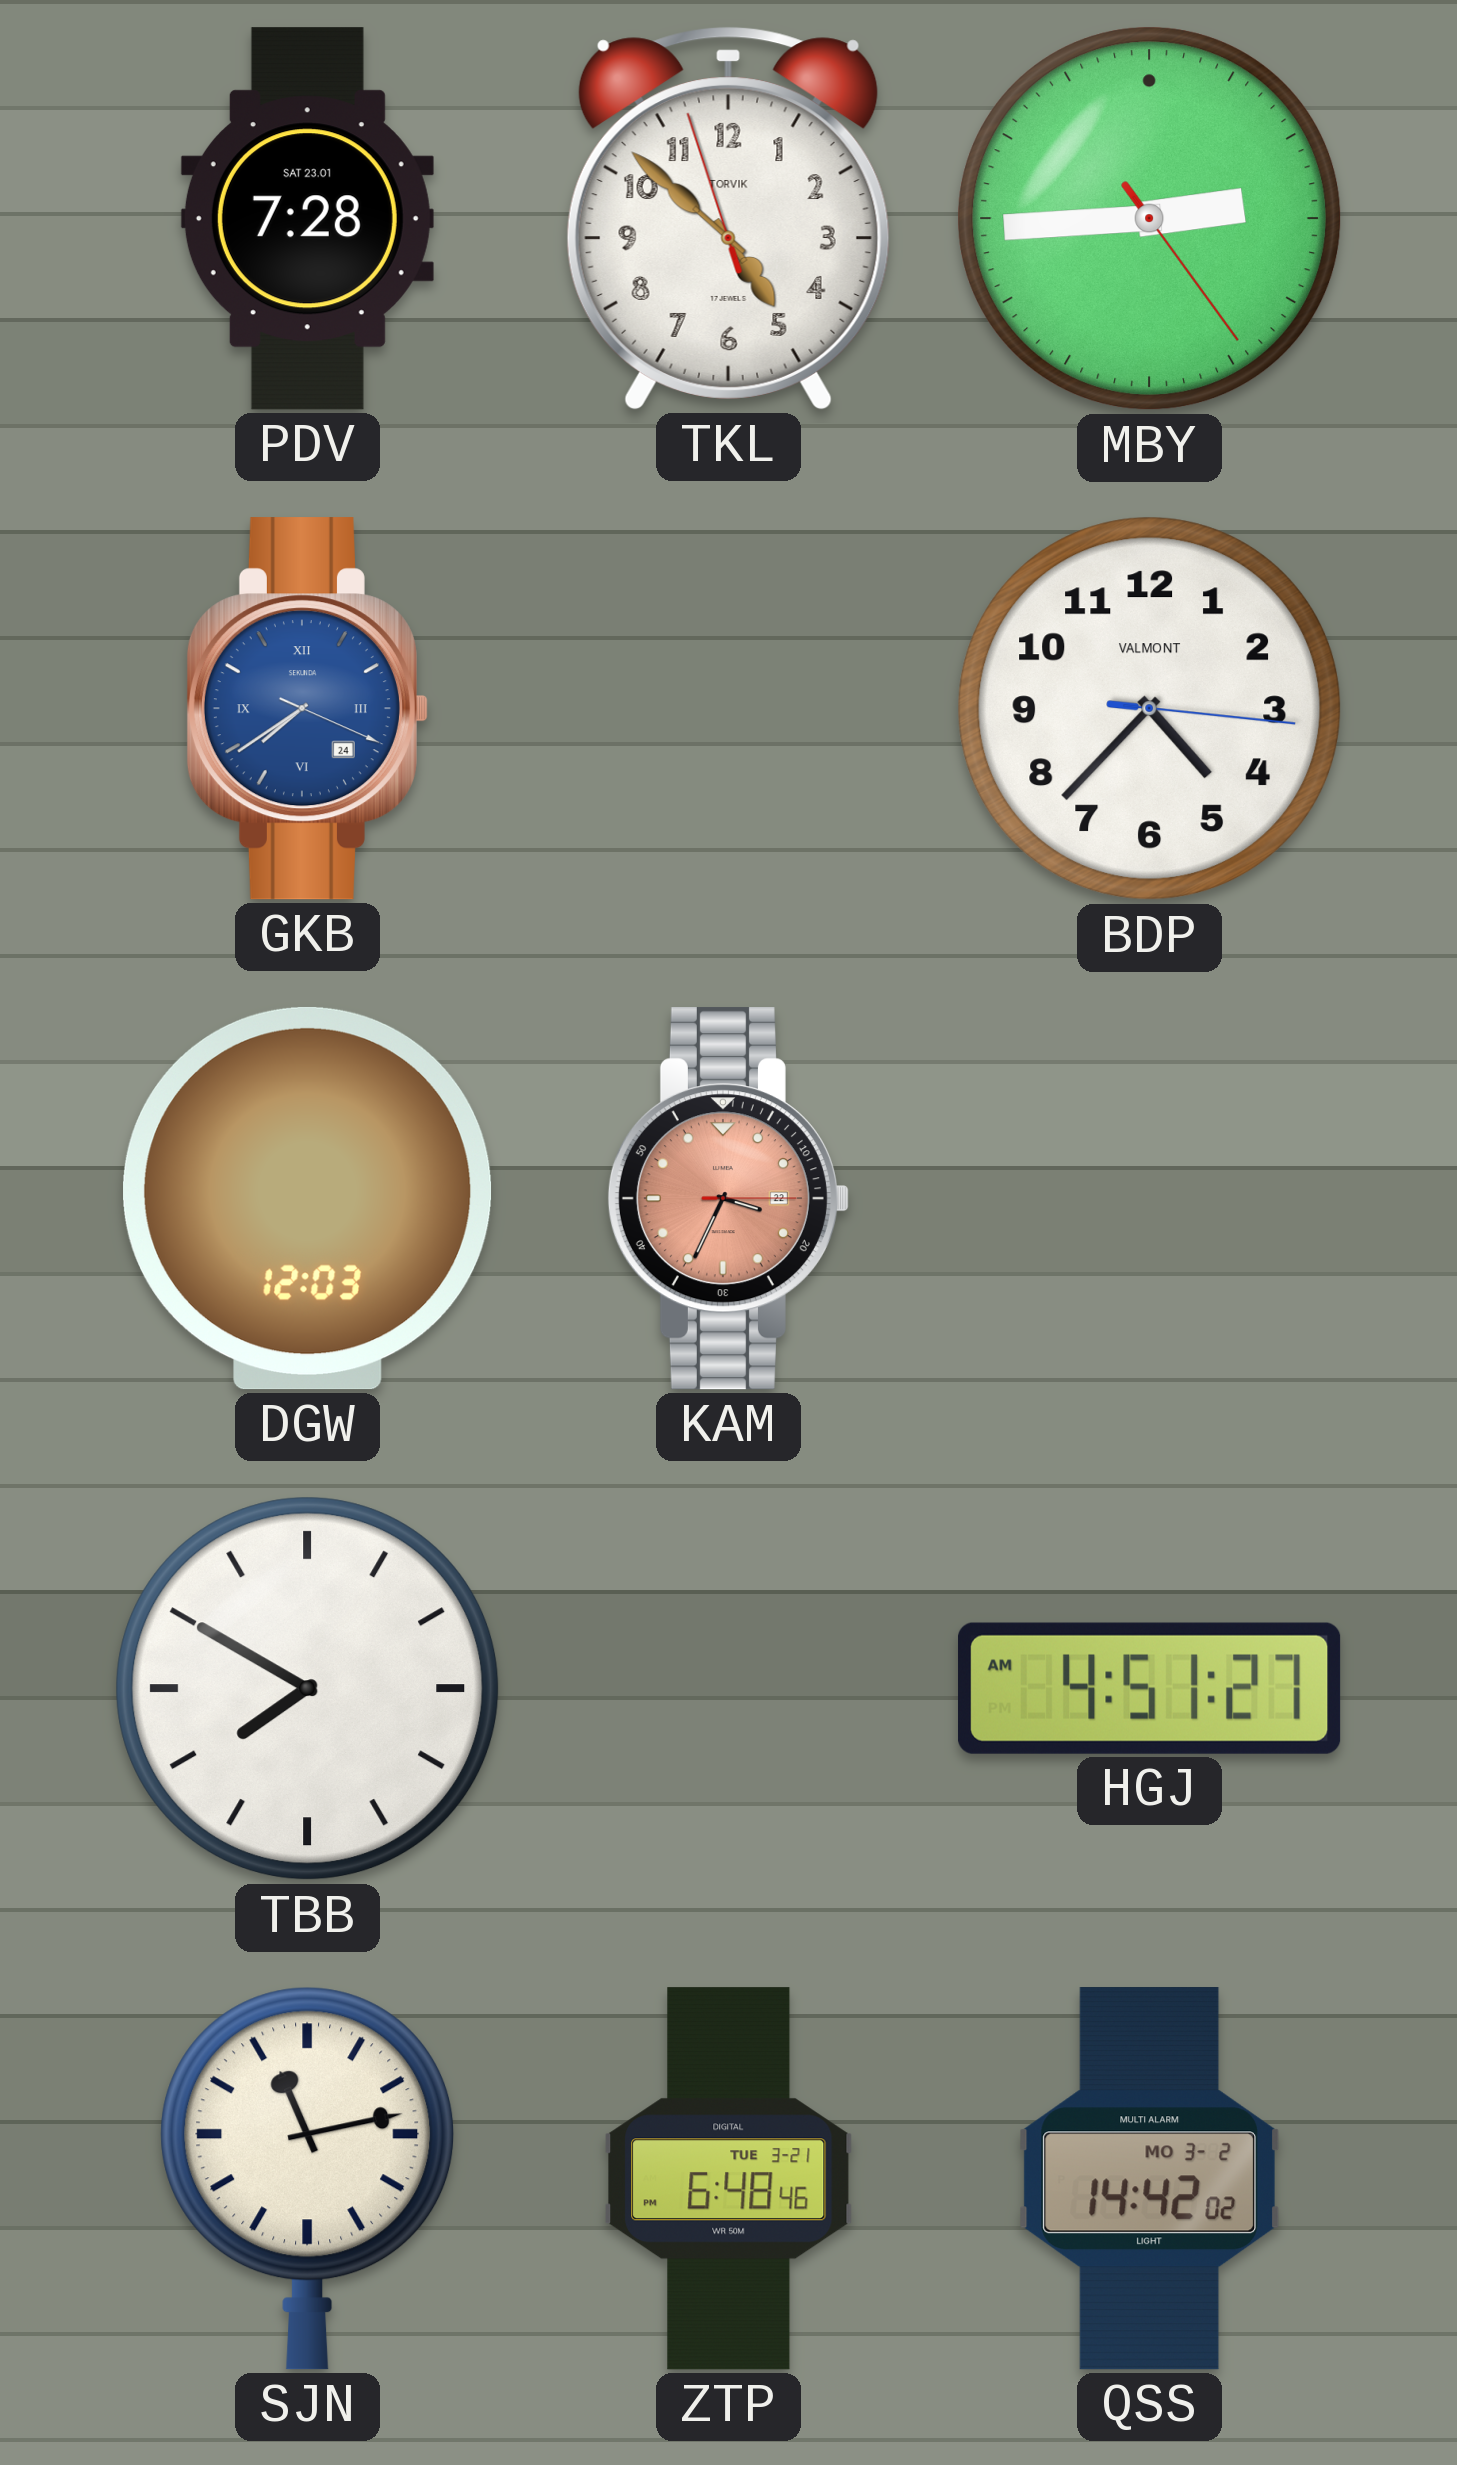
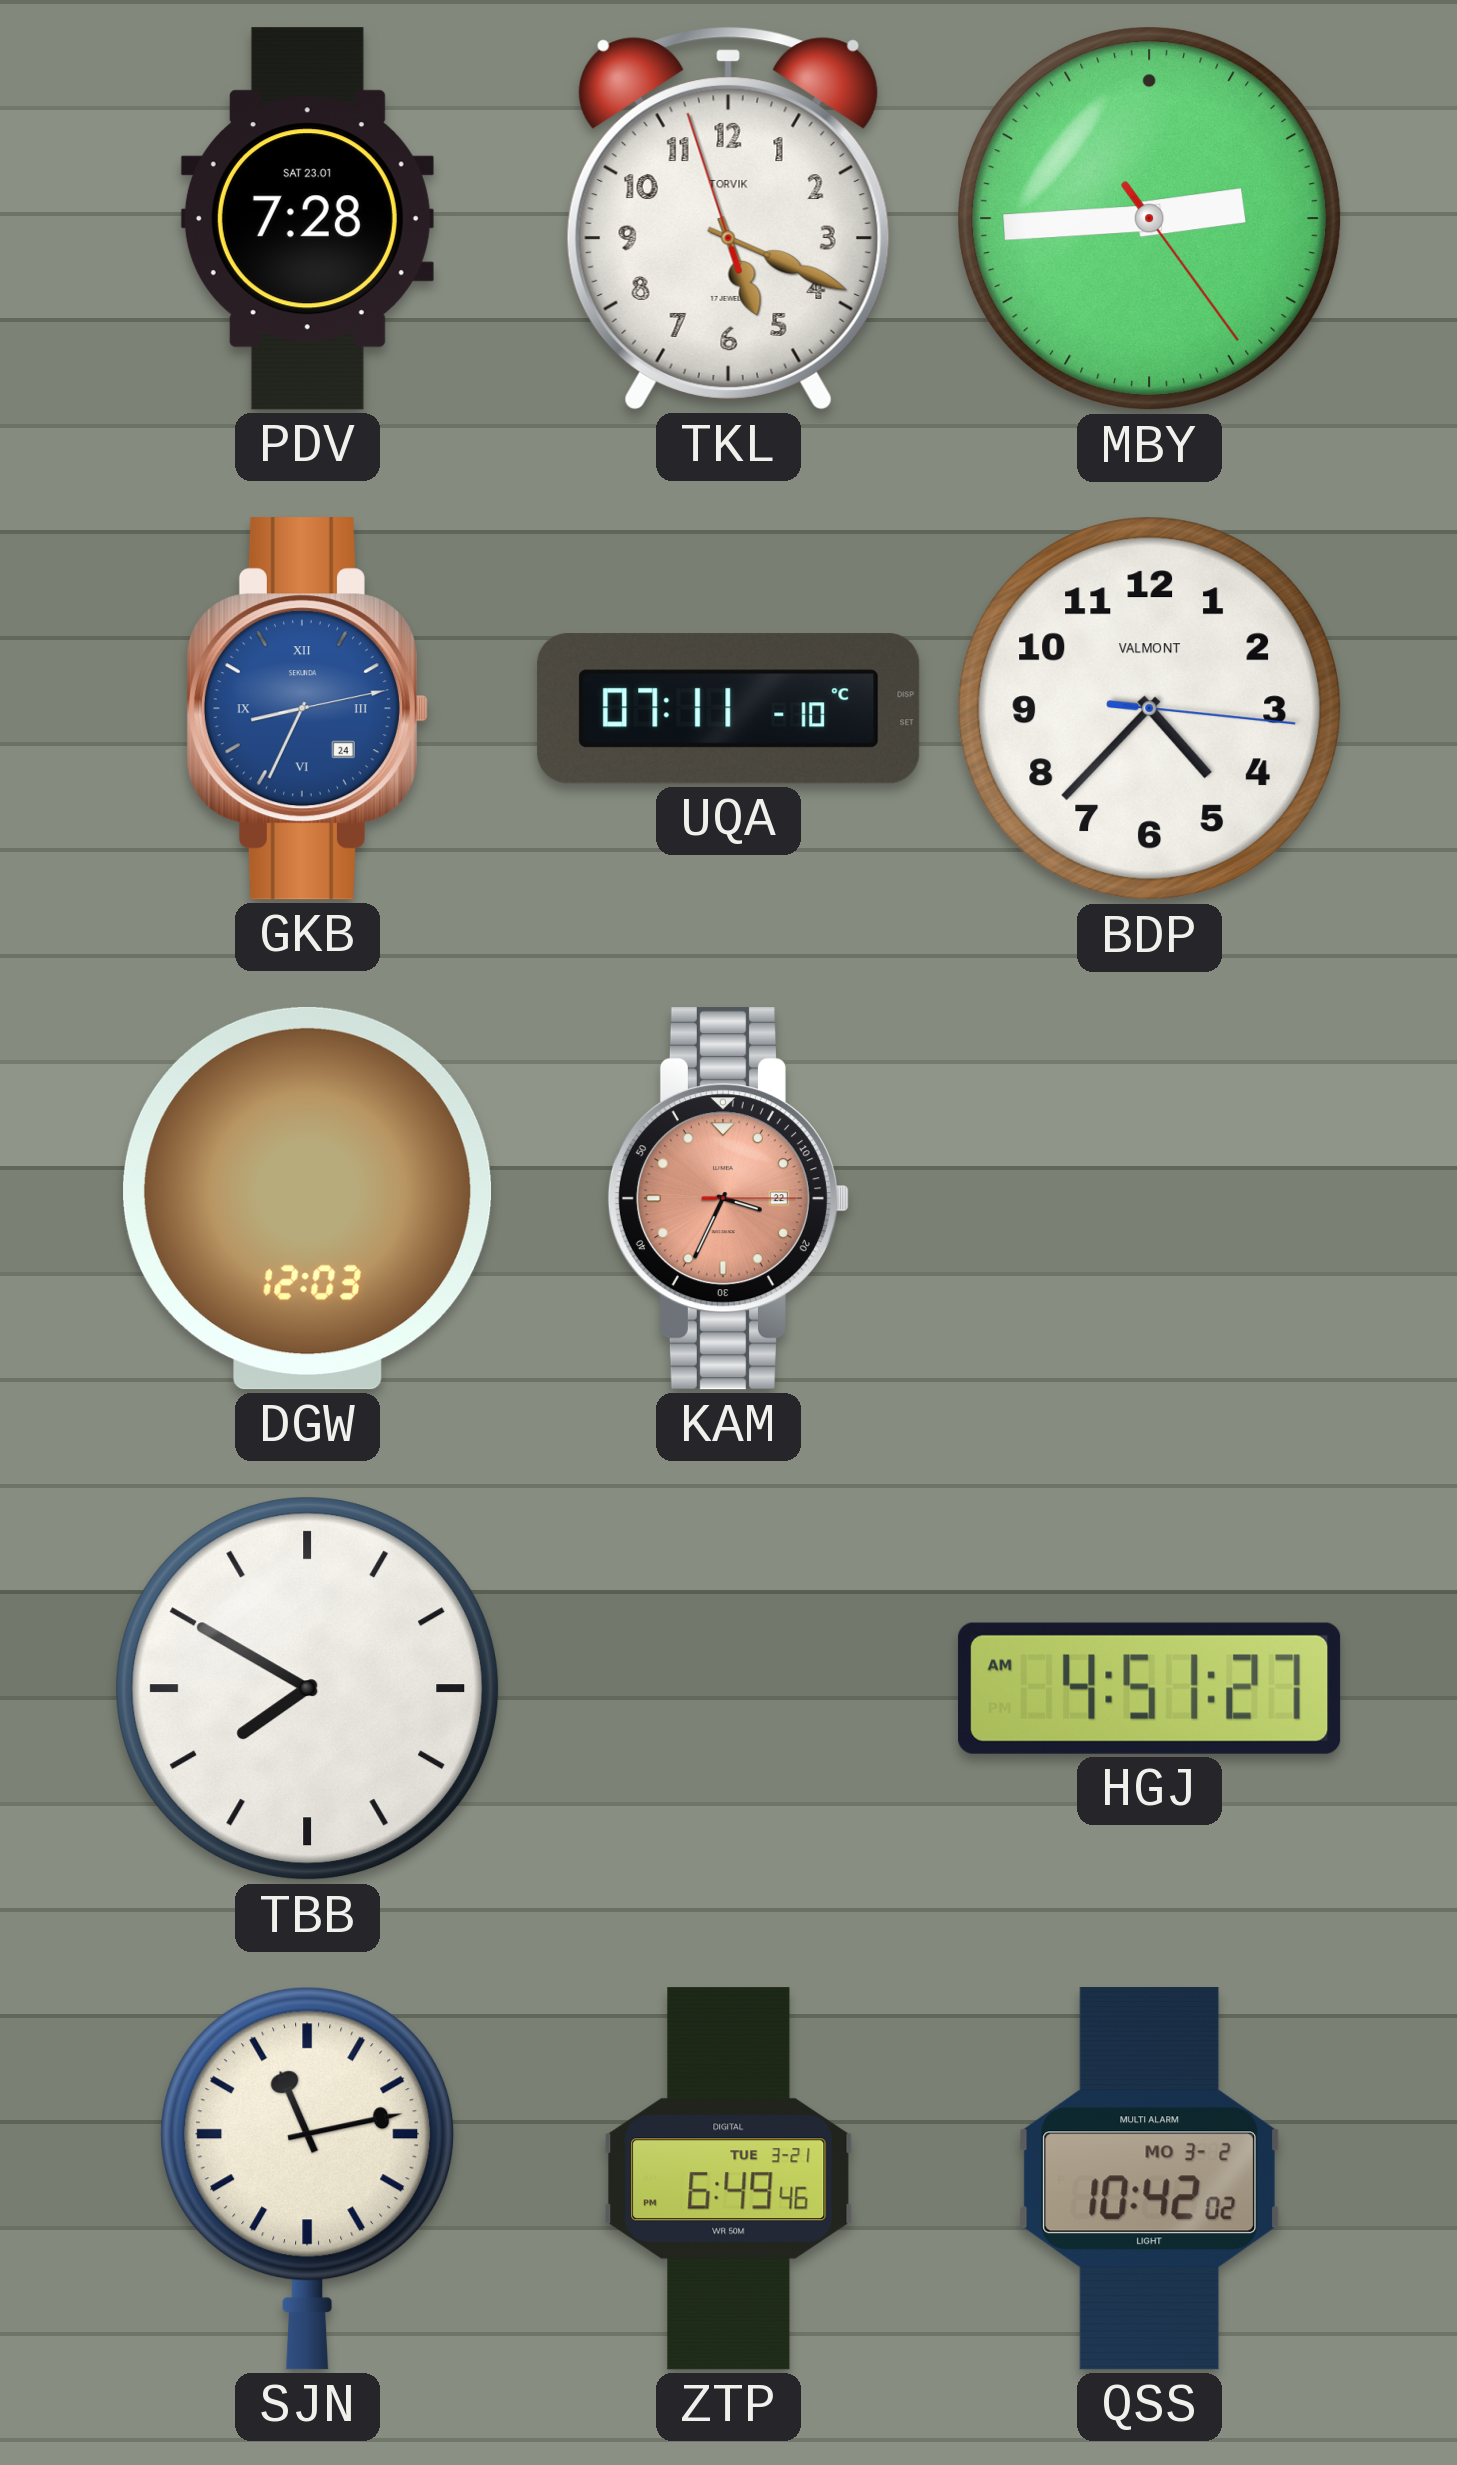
TKL: 4:51 -> 5:18 (728, 218)
GKB: 7:39 -> 8:34 (307, 709)
UQA: none -> 07:11 (729, 709)
ZTP: 6:48 -> 6:49 (729, 2179)
QSS: 14:42 -> 10:42 (1149, 2179)
